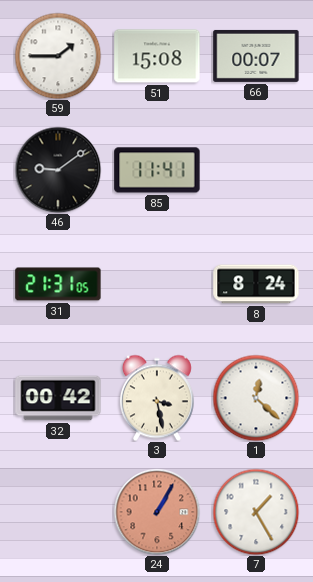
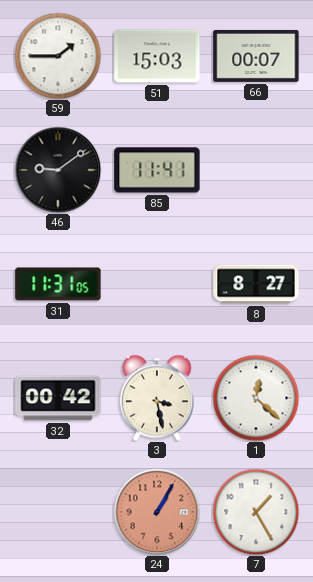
51: 15:08 -> 15:03 (157, 56)
31: 21:31 -> 11:31 (58, 284)
8: 8:24 -> 8:27 (256, 284)
